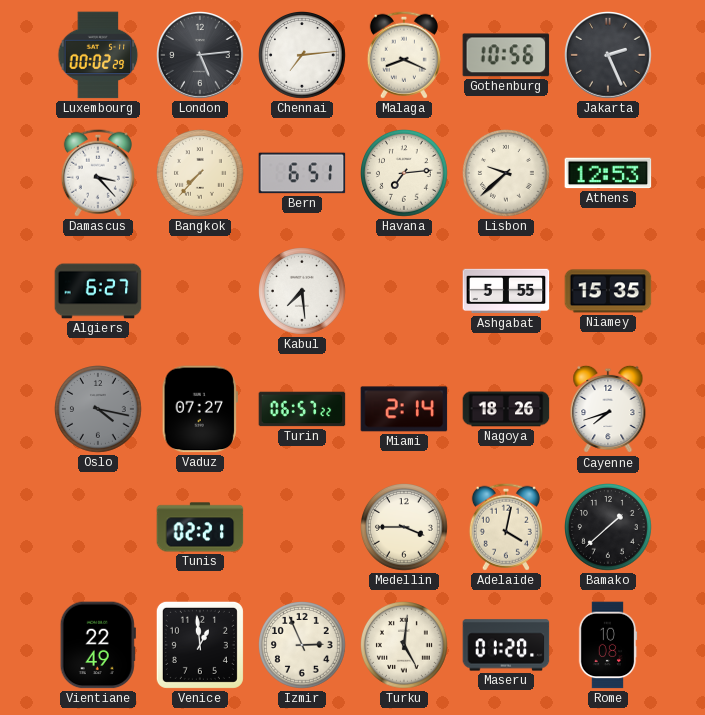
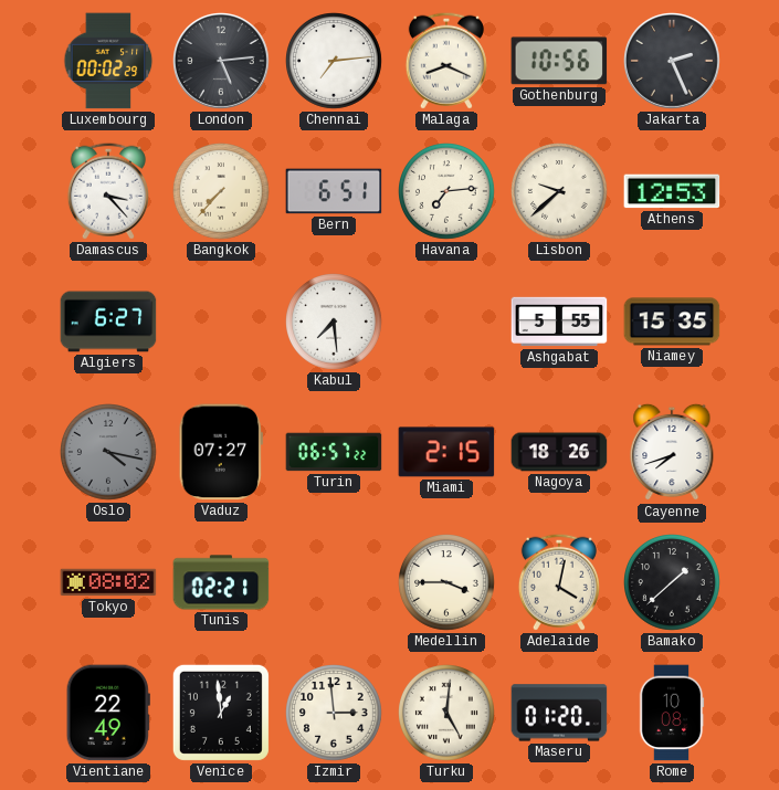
Miami: 2:14 -> 2:15 (446, 452)
Tokyo: none -> 08:02 (108, 582)
Izmir: 2:56 -> 2:59 (335, 714)
